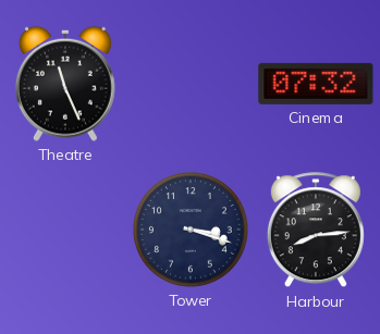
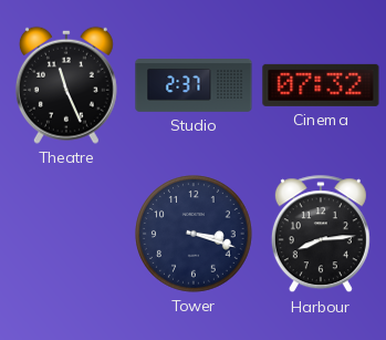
Studio: none -> 2:37 (194, 86)
